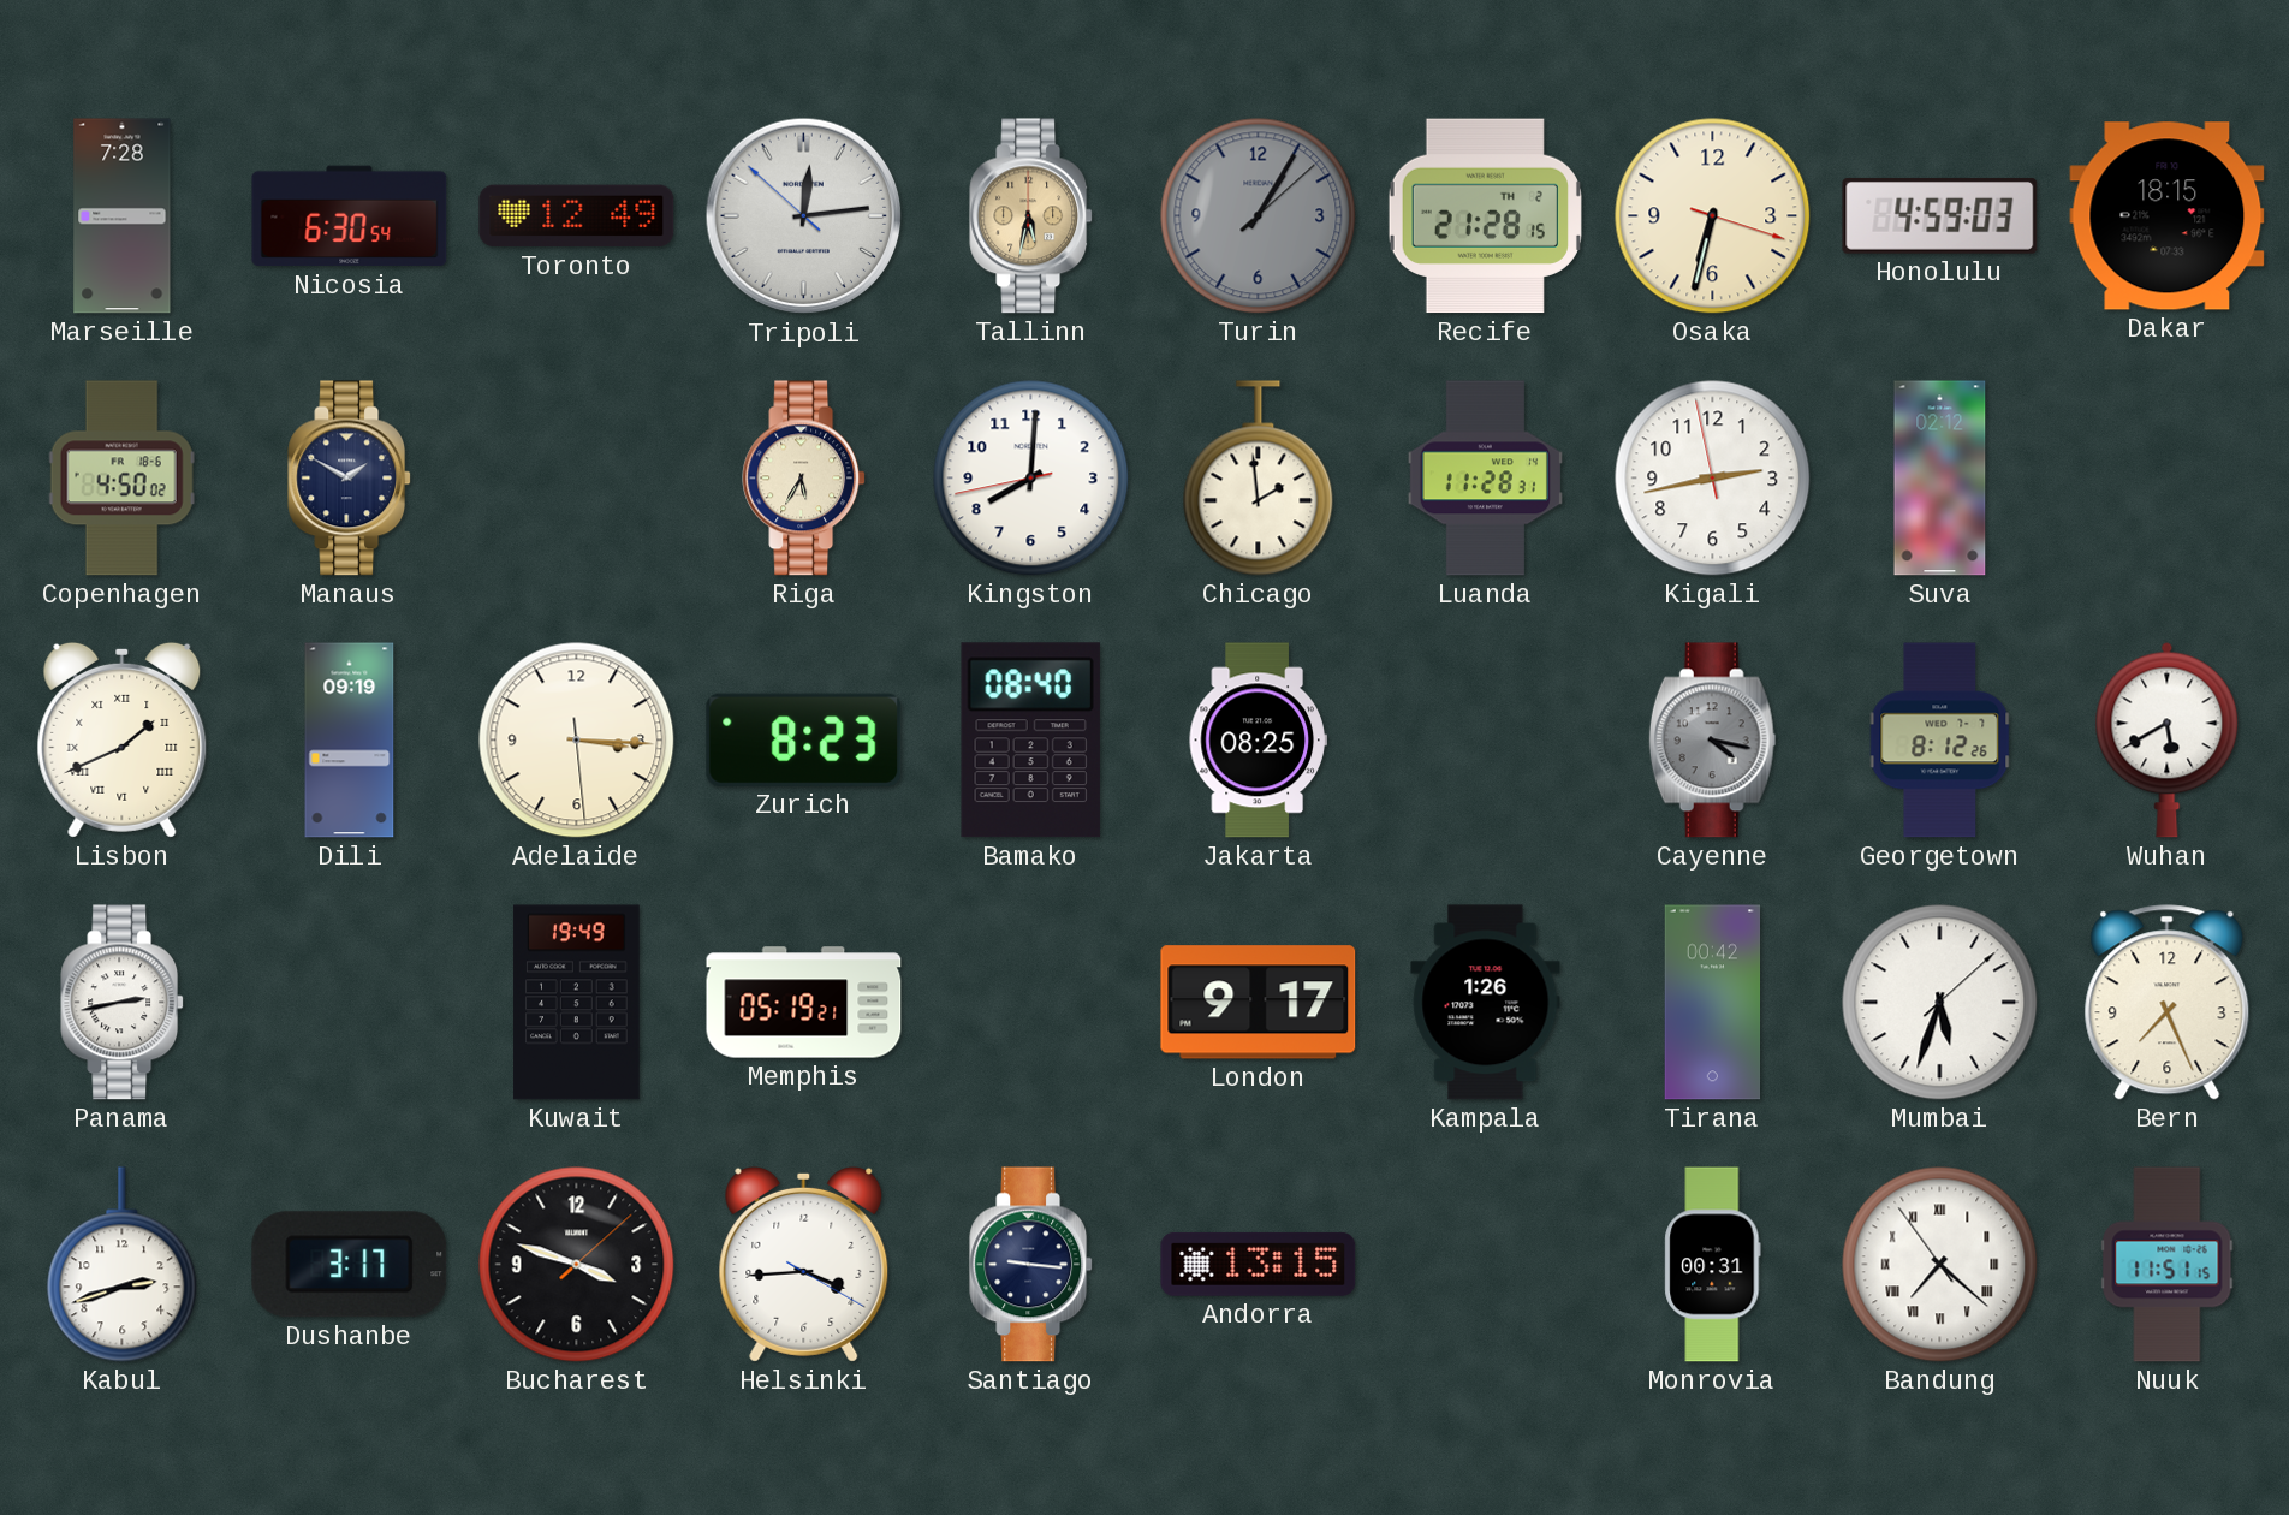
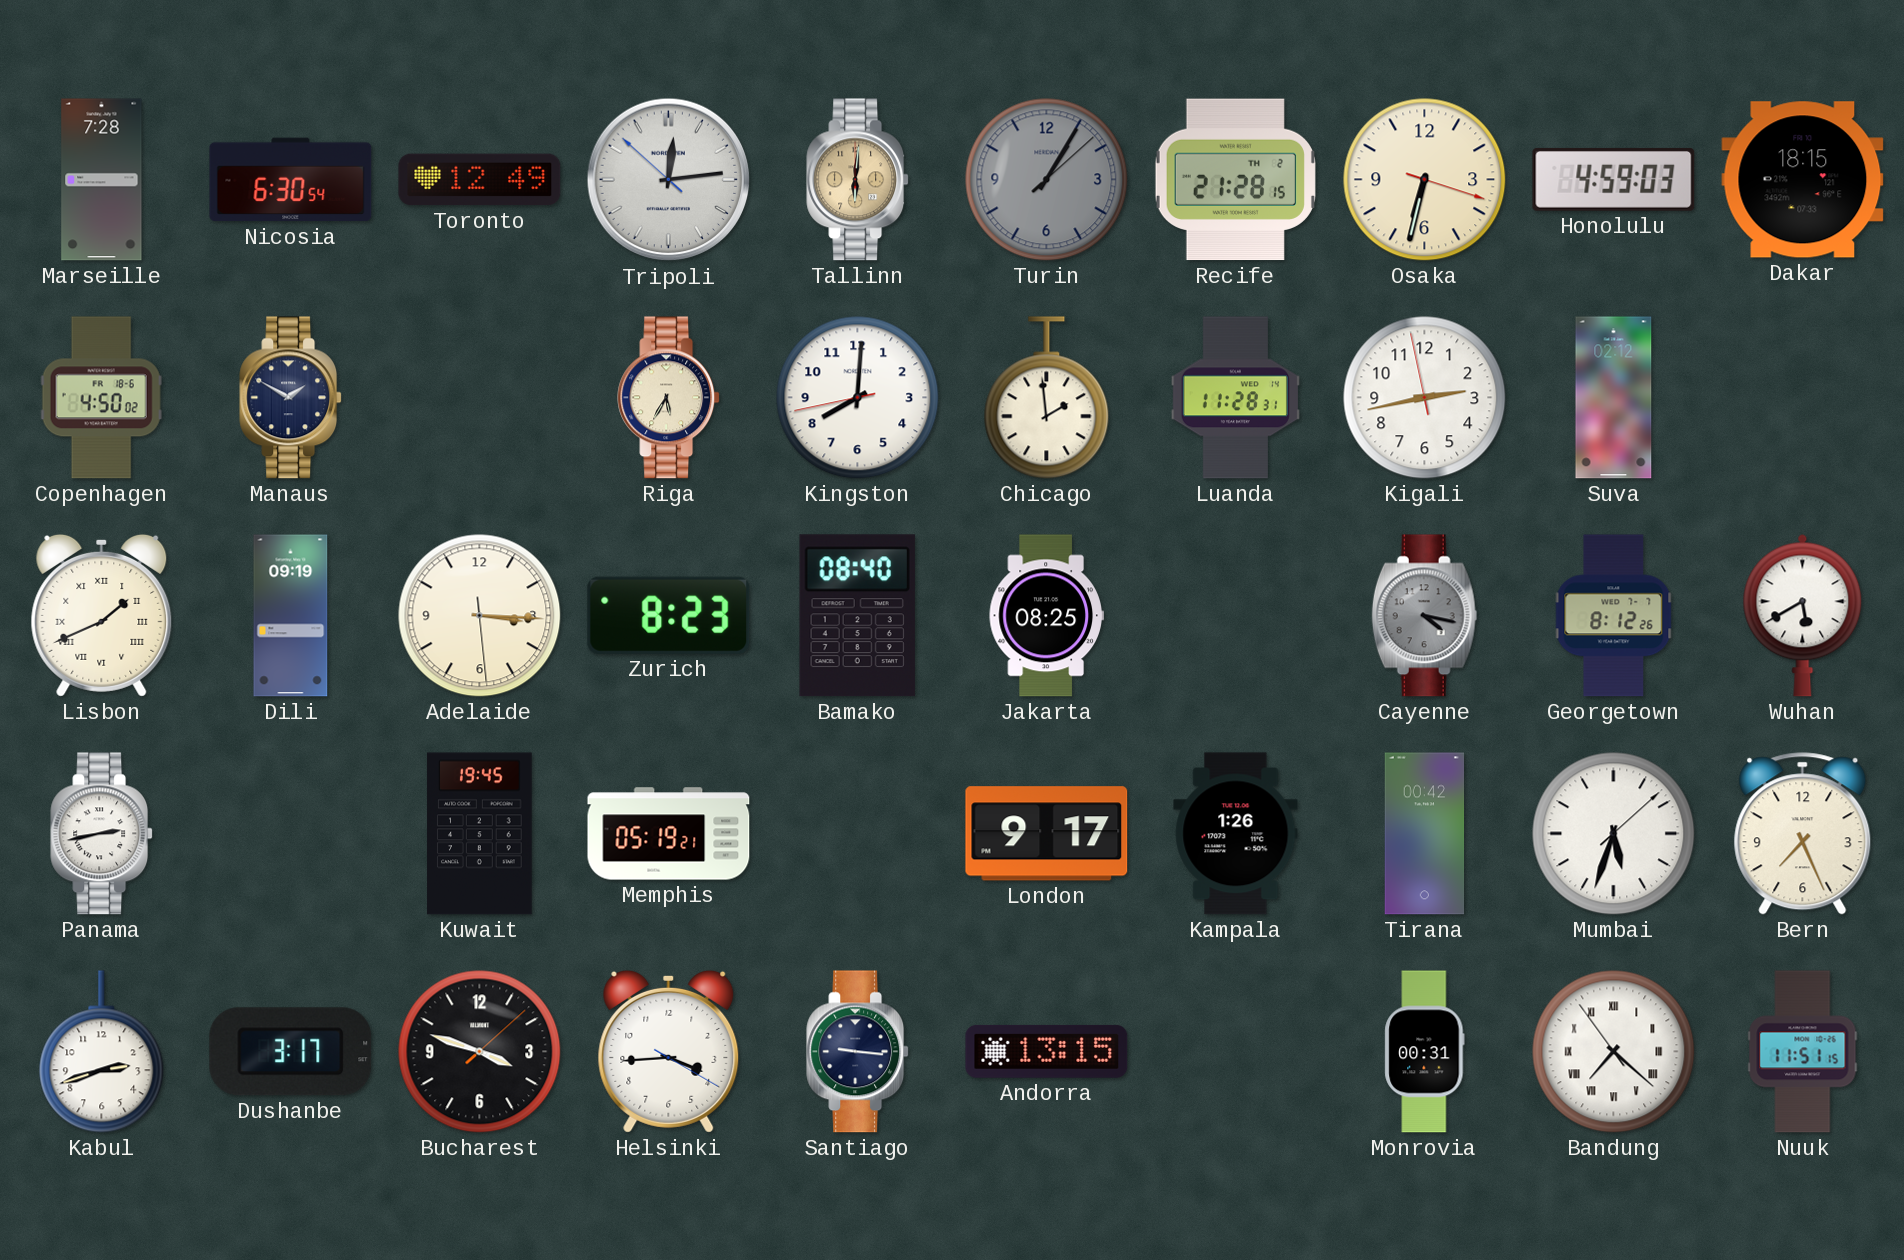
Tallinn: 5:32 -> 6:01 (858, 180)
Kuwait: 19:49 -> 19:45 (480, 834)
